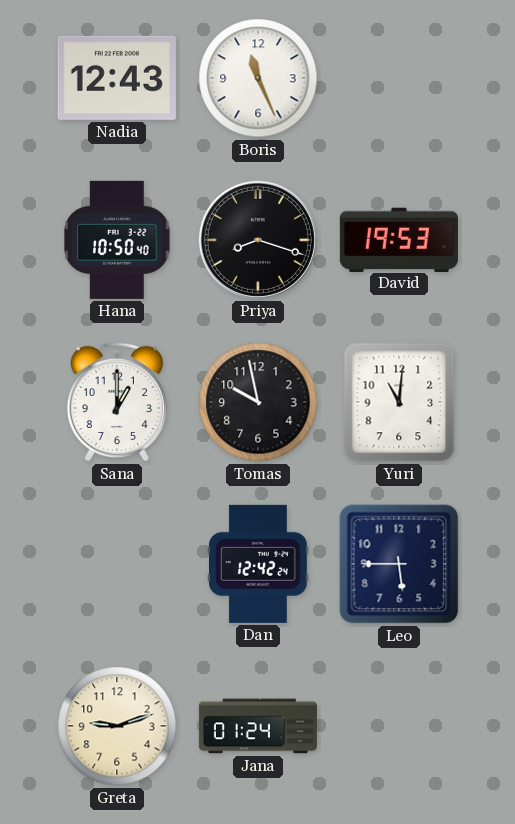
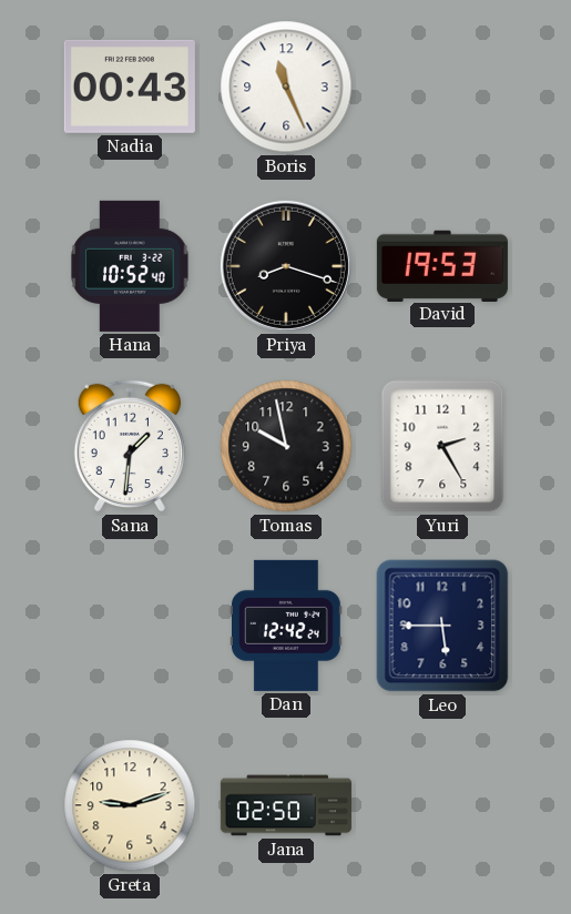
Nadia: 12:43 -> 00:43 (130, 87)
Hana: 10:50 -> 10:52 (130, 266)
Sana: 1:00 -> 1:31 (130, 446)
Yuri: 11:01 -> 2:25 (442, 446)
Jana: 01:24 -> 02:50 (286, 805)
